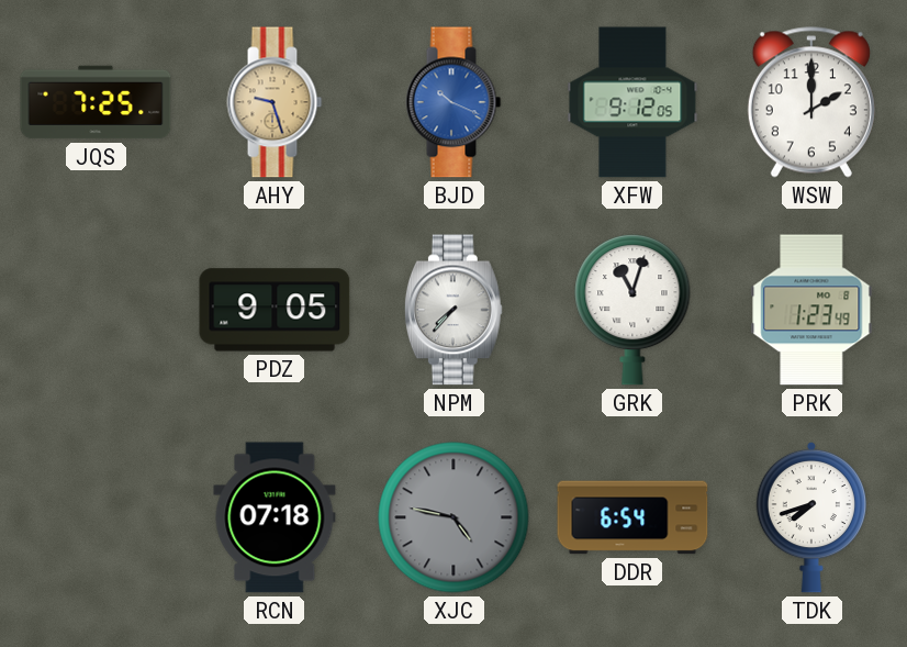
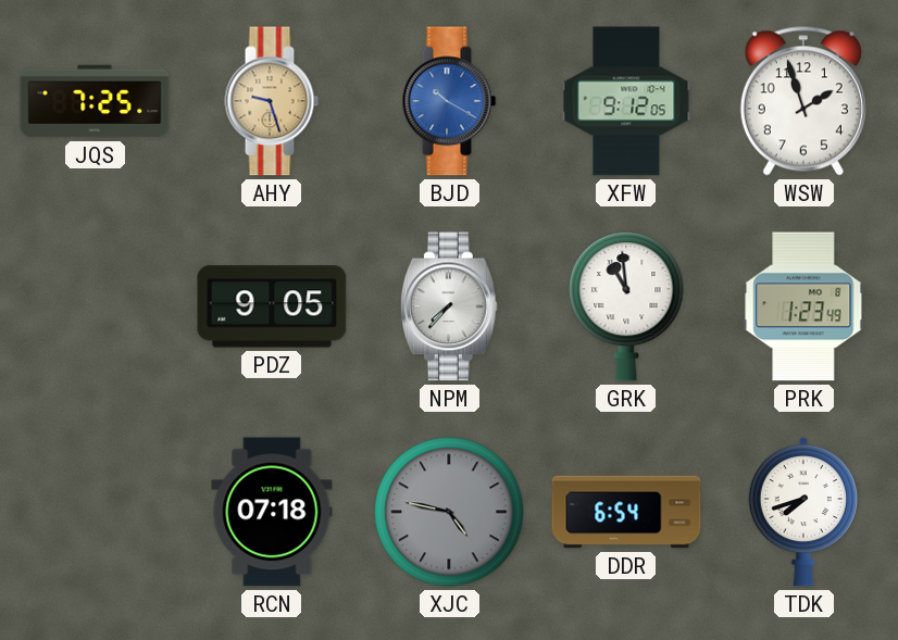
BJD: 10:19 -> 10:20 (449, 101)
WSW: 2:00 -> 1:57 (803, 101)
GRK: 11:03 -> 10:59 (626, 308)
